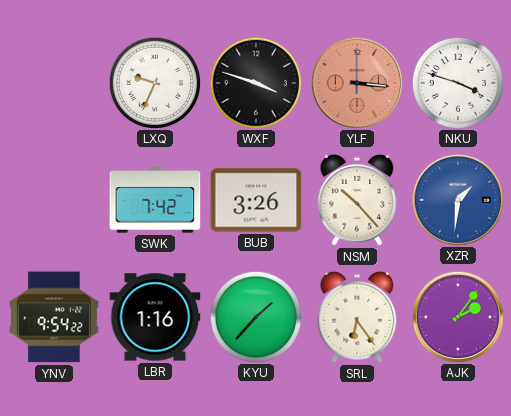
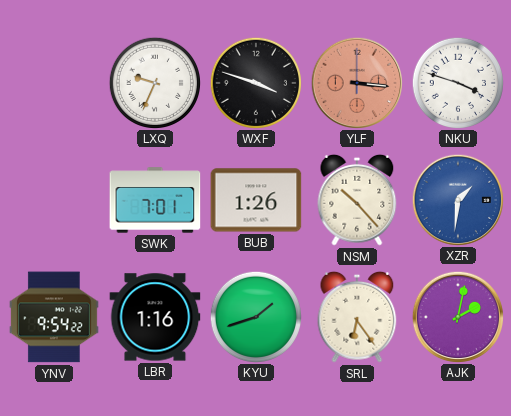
SWK: 7:42 -> 7:01 (155, 200)
BUB: 3:26 -> 1:26 (256, 200)
KYU: 1:37 -> 1:42 (255, 316)
AJK: 2:06 -> 2:02 (457, 316)
